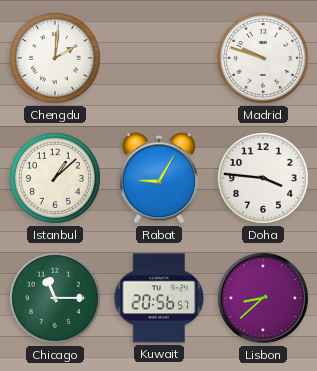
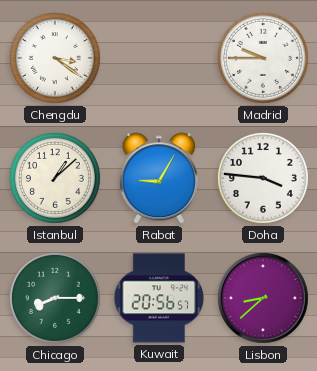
Chengdu: 2:01 -> 3:21 (55, 58)
Madrid: 9:48 -> 9:45 (263, 58)
Chicago: 11:15 -> 8:15 (55, 298)
